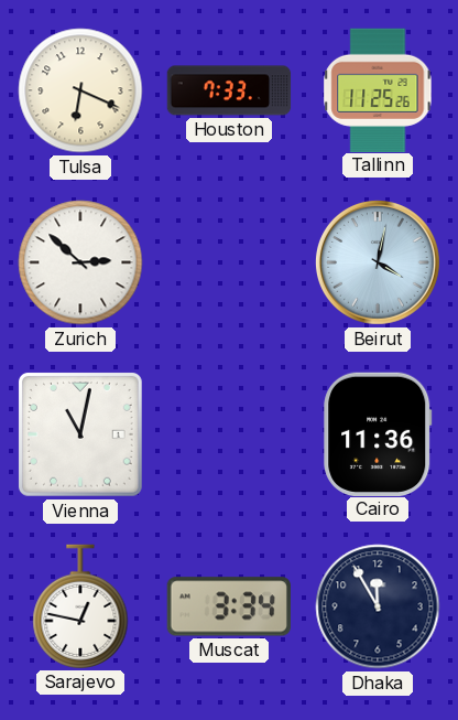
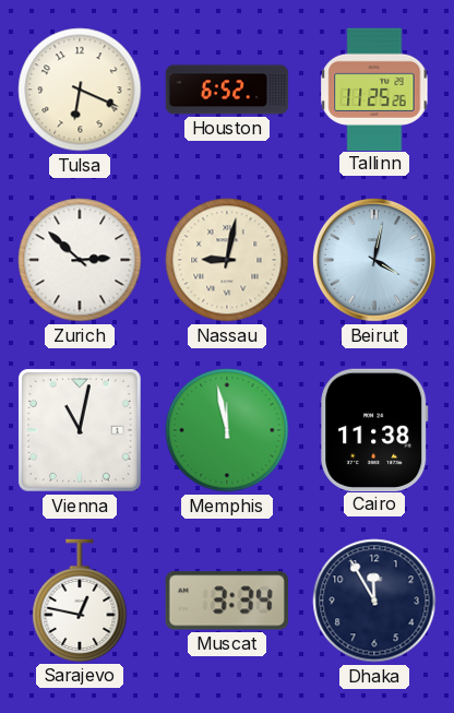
Houston: 7:33 -> 6:52 (227, 90)
Nassau: none -> 9:02 (227, 260)
Memphis: none -> 11:58 (227, 430)
Cairo: 11:36 -> 11:38 (374, 429)
